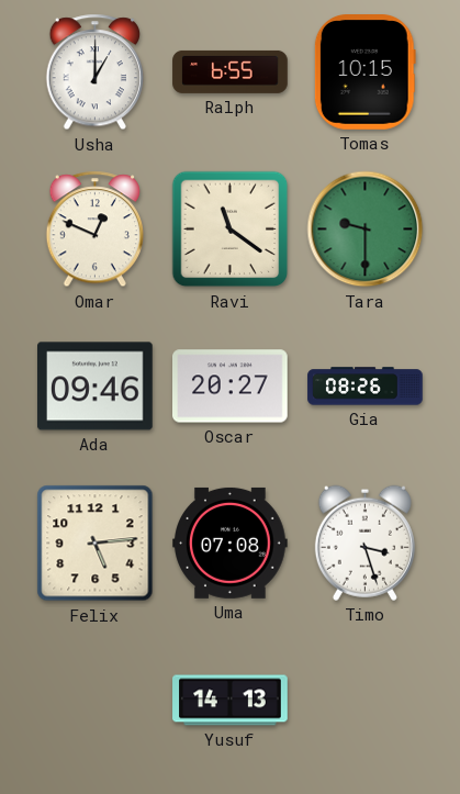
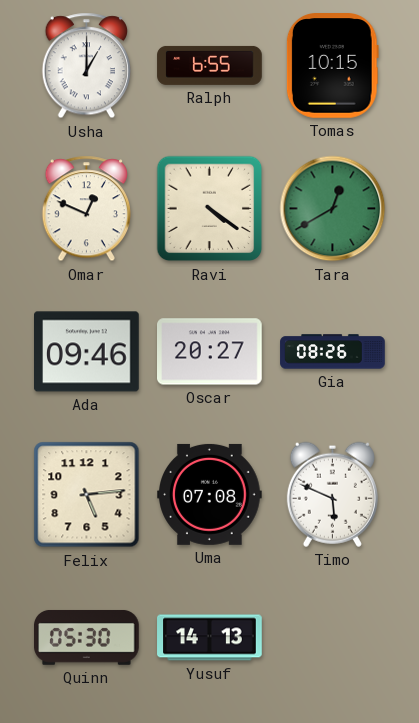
Ravi: 11:21 -> 4:21 (210, 209)
Tara: 9:30 -> 12:40 (333, 209)
Timo: 3:27 -> 5:49 (332, 494)
Quinn: none -> 05:30 (87, 637)
